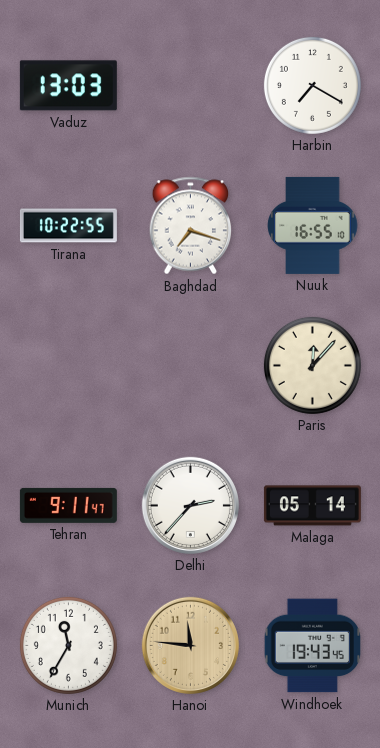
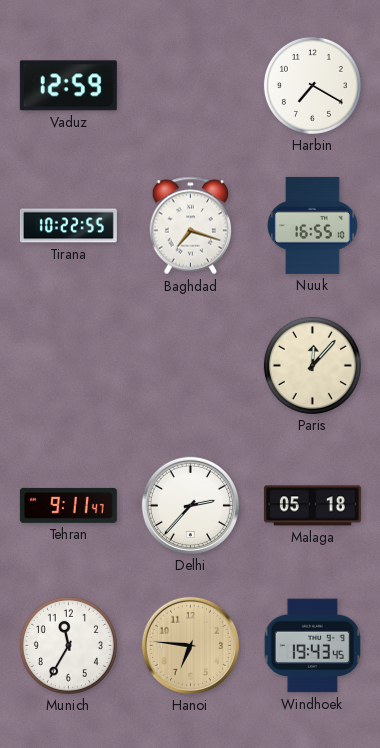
Vaduz: 13:03 -> 12:59 (68, 86)
Malaga: 05:14 -> 05:18 (312, 506)
Hanoi: 11:46 -> 6:46 (190, 645)
